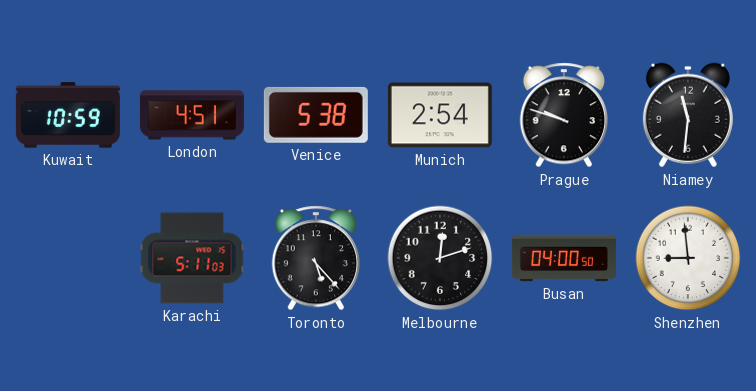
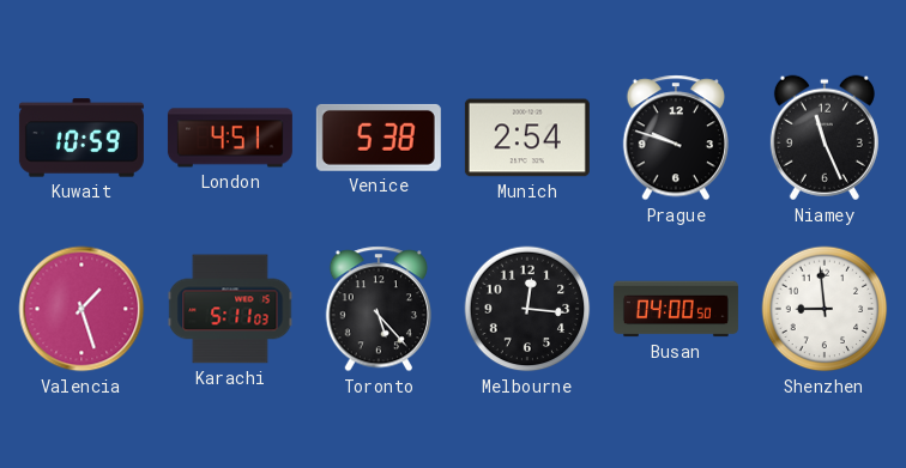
Niamey: 11:31 -> 11:26 (825, 138)
Valencia: none -> 1:27 (81, 309)
Melbourne: 12:12 -> 12:16 (527, 309)
